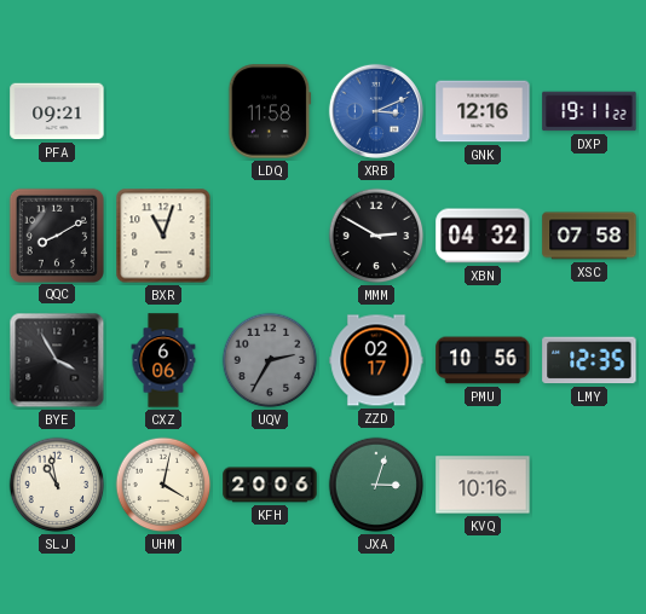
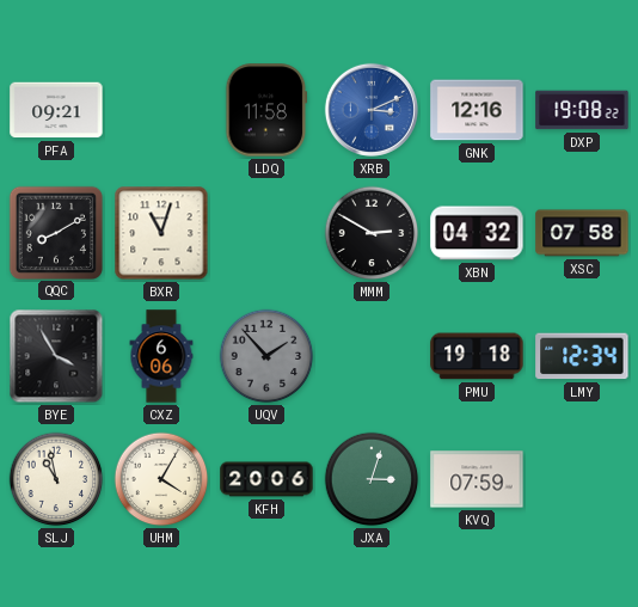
DXP: 19:11 -> 19:08 (582, 110)
UQV: 2:35 -> 1:53 (266, 356)
ZZD: 02:17 -> none (376, 360)
PMU: 10:56 -> 19:18 (477, 356)
LMY: 12:35 -> 12:34 (582, 356)
UHM: 4:02 -> 4:05 (161, 479)
KVQ: 10:16 -> 07:59 (477, 479)
